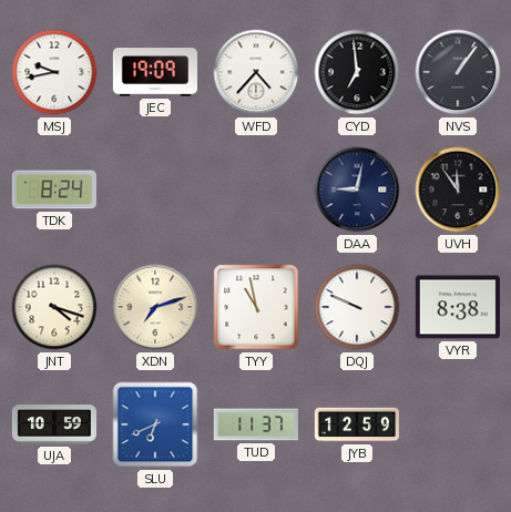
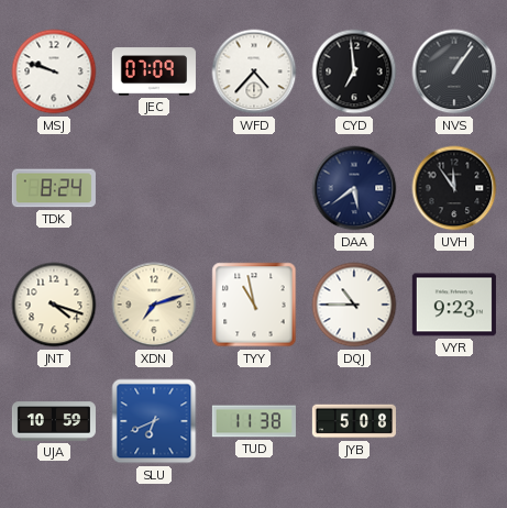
MSJ: 9:43 -> 9:48 (54, 71)
JEC: 19:09 -> 07:09 (154, 71)
DAA: 9:02 -> 5:39 (354, 188)
DQJ: 9:49 -> 10:45 (354, 305)
VYR: 8:38 -> 9:23 (454, 305)
TUD: 11:37 -> 11:38 (254, 421)
JYB: 12:59 -> 5:08 (354, 421)
